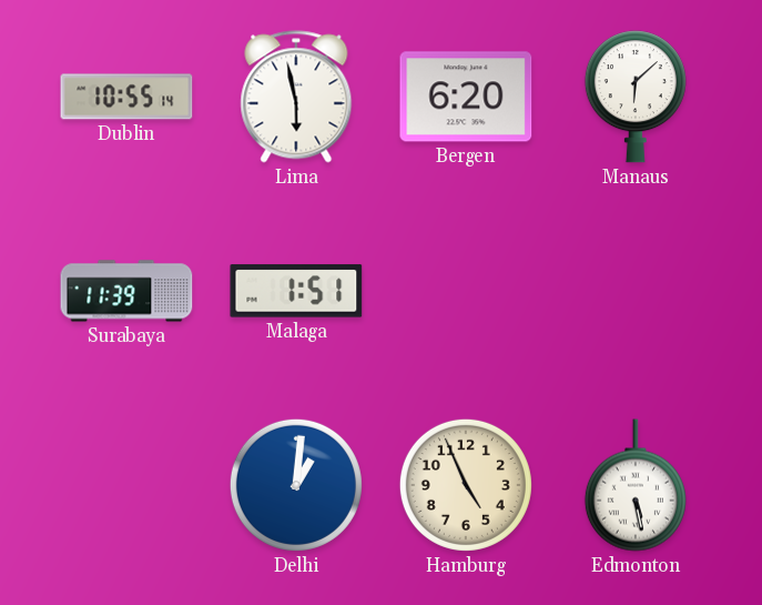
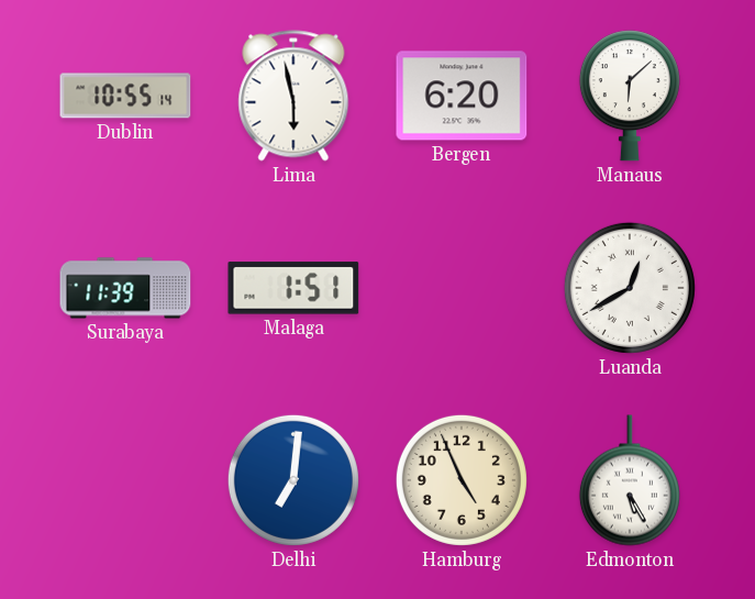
Luanda: none -> 12:40 (630, 288)
Delhi: 1:01 -> 7:01 (293, 480)
Edmonton: 5:28 -> 5:25 (630, 480)
